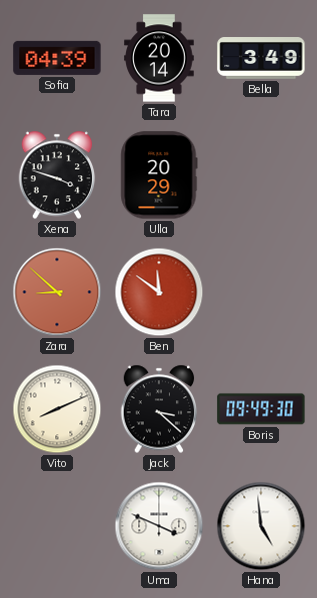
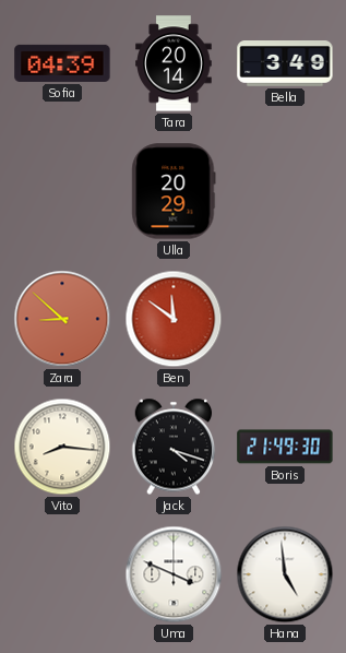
Xena: 3:48 -> none (57, 175)
Vito: 8:11 -> 8:16 (62, 447)
Jack: 3:22 -> 4:18 (174, 447)
Boris: 09:49 -> 21:49 (285, 447)
